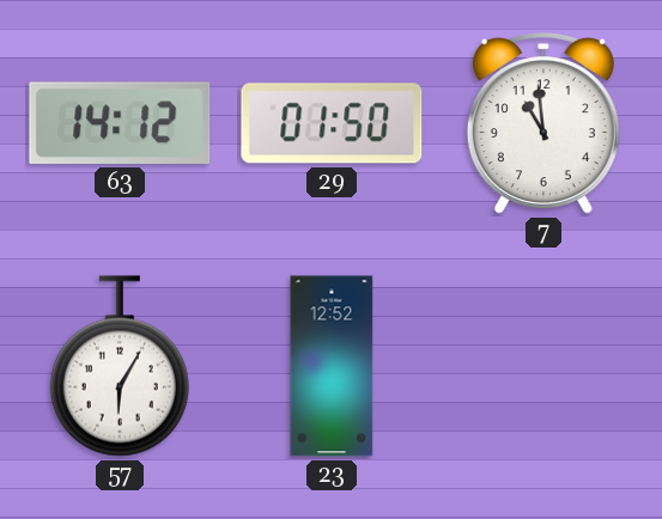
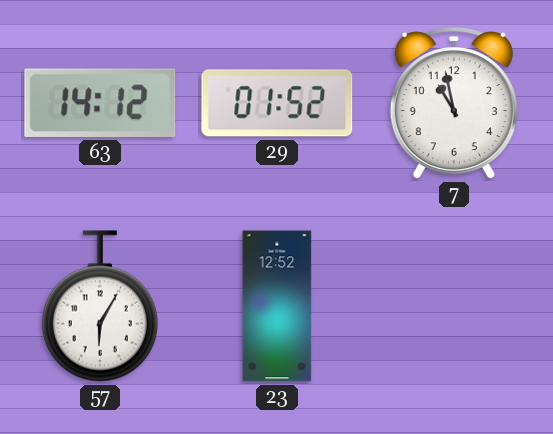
29: 01:50 -> 01:52 (277, 103)
7: 10:59 -> 10:58 (454, 104)
